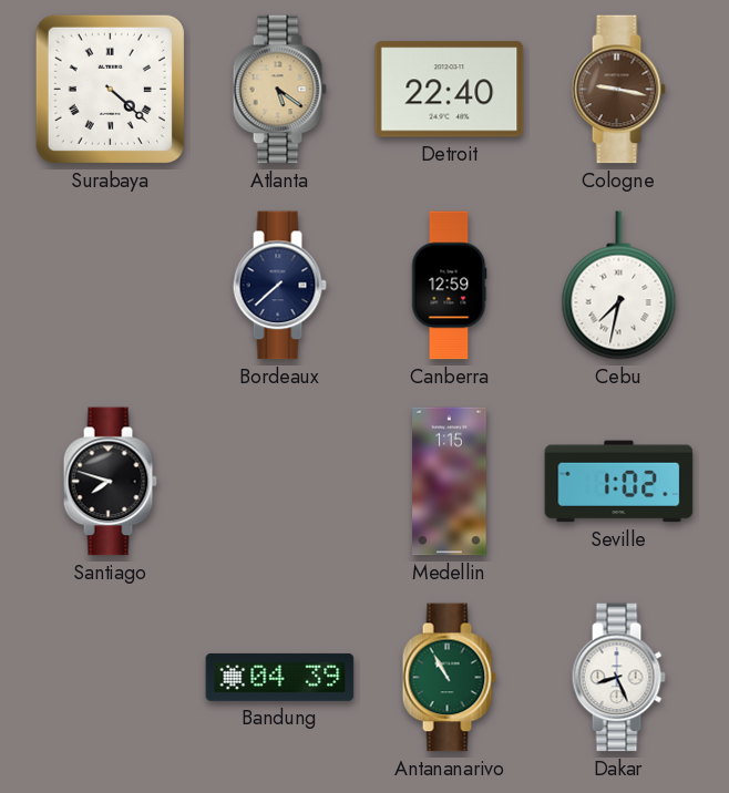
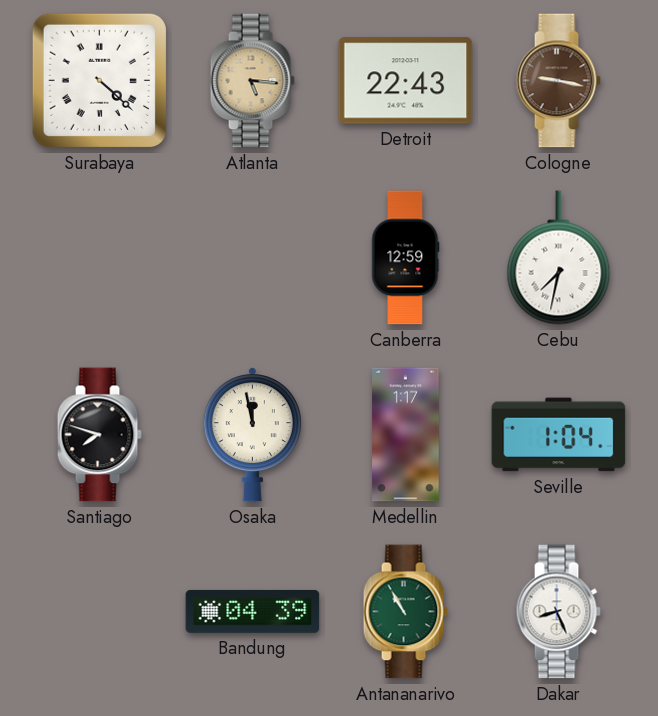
Atlanta: 5:21 -> 5:16 (252, 81)
Detroit: 22:40 -> 22:43 (406, 81)
Bordeaux: 7:38 -> none (279, 286)
Osaka: none -> 11:58 (252, 435)
Medellin: 1:15 -> 1:17 (406, 435)
Seville: 1:02 -> 1:04 (559, 435)
